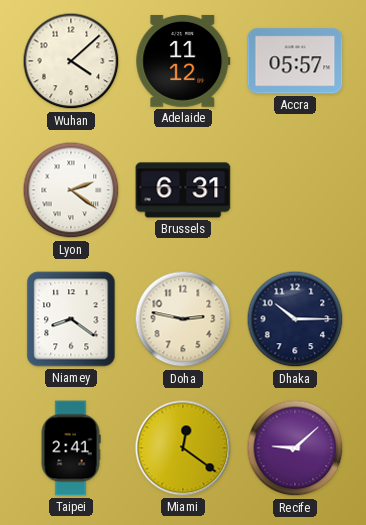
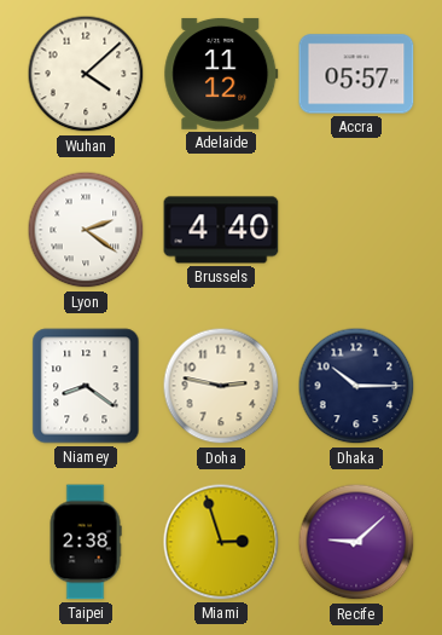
Brussels: 6:31 -> 4:40 (221, 230)
Taipei: 2:41 -> 2:38 (86, 542)
Miami: 12:21 -> 2:57 (221, 542)
